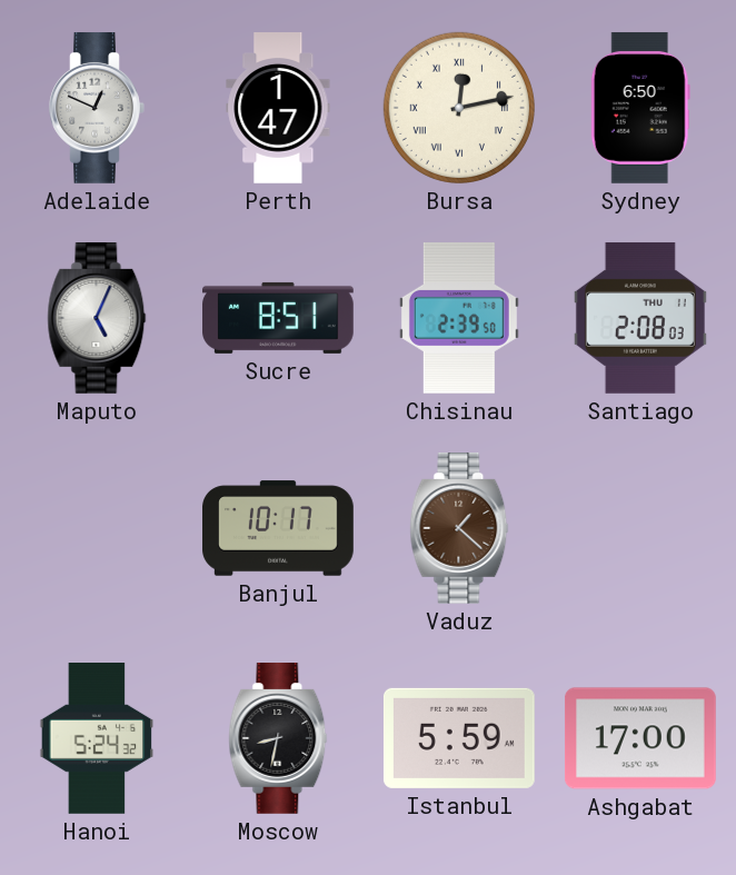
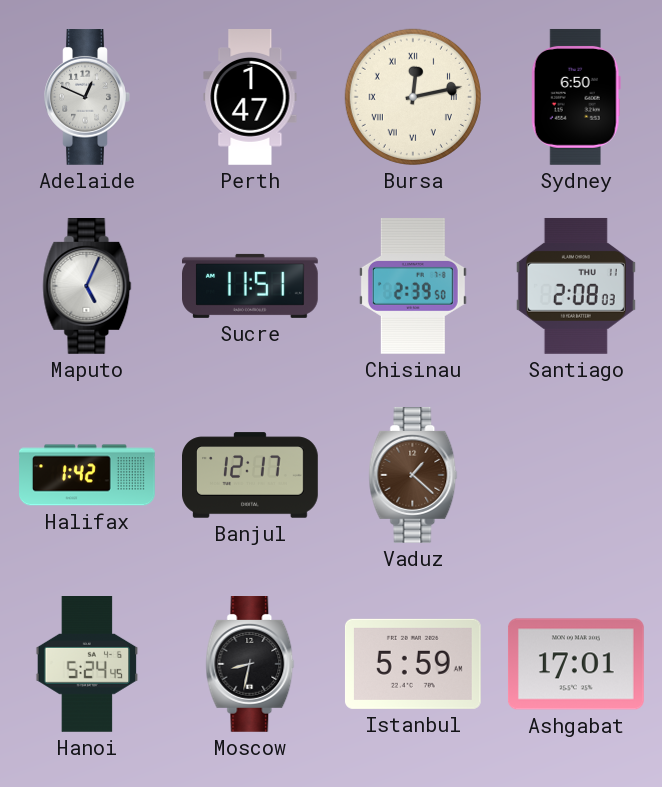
Sucre: 8:51 -> 11:51 (251, 286)
Halifax: none -> 1:42 (88, 475)
Banjul: 10:17 -> 12:17 (251, 475)
Hanoi: 5:24:32 -> 5:24:45 (87, 665)
Ashgabat: 17:00 -> 17:01 (576, 664)
